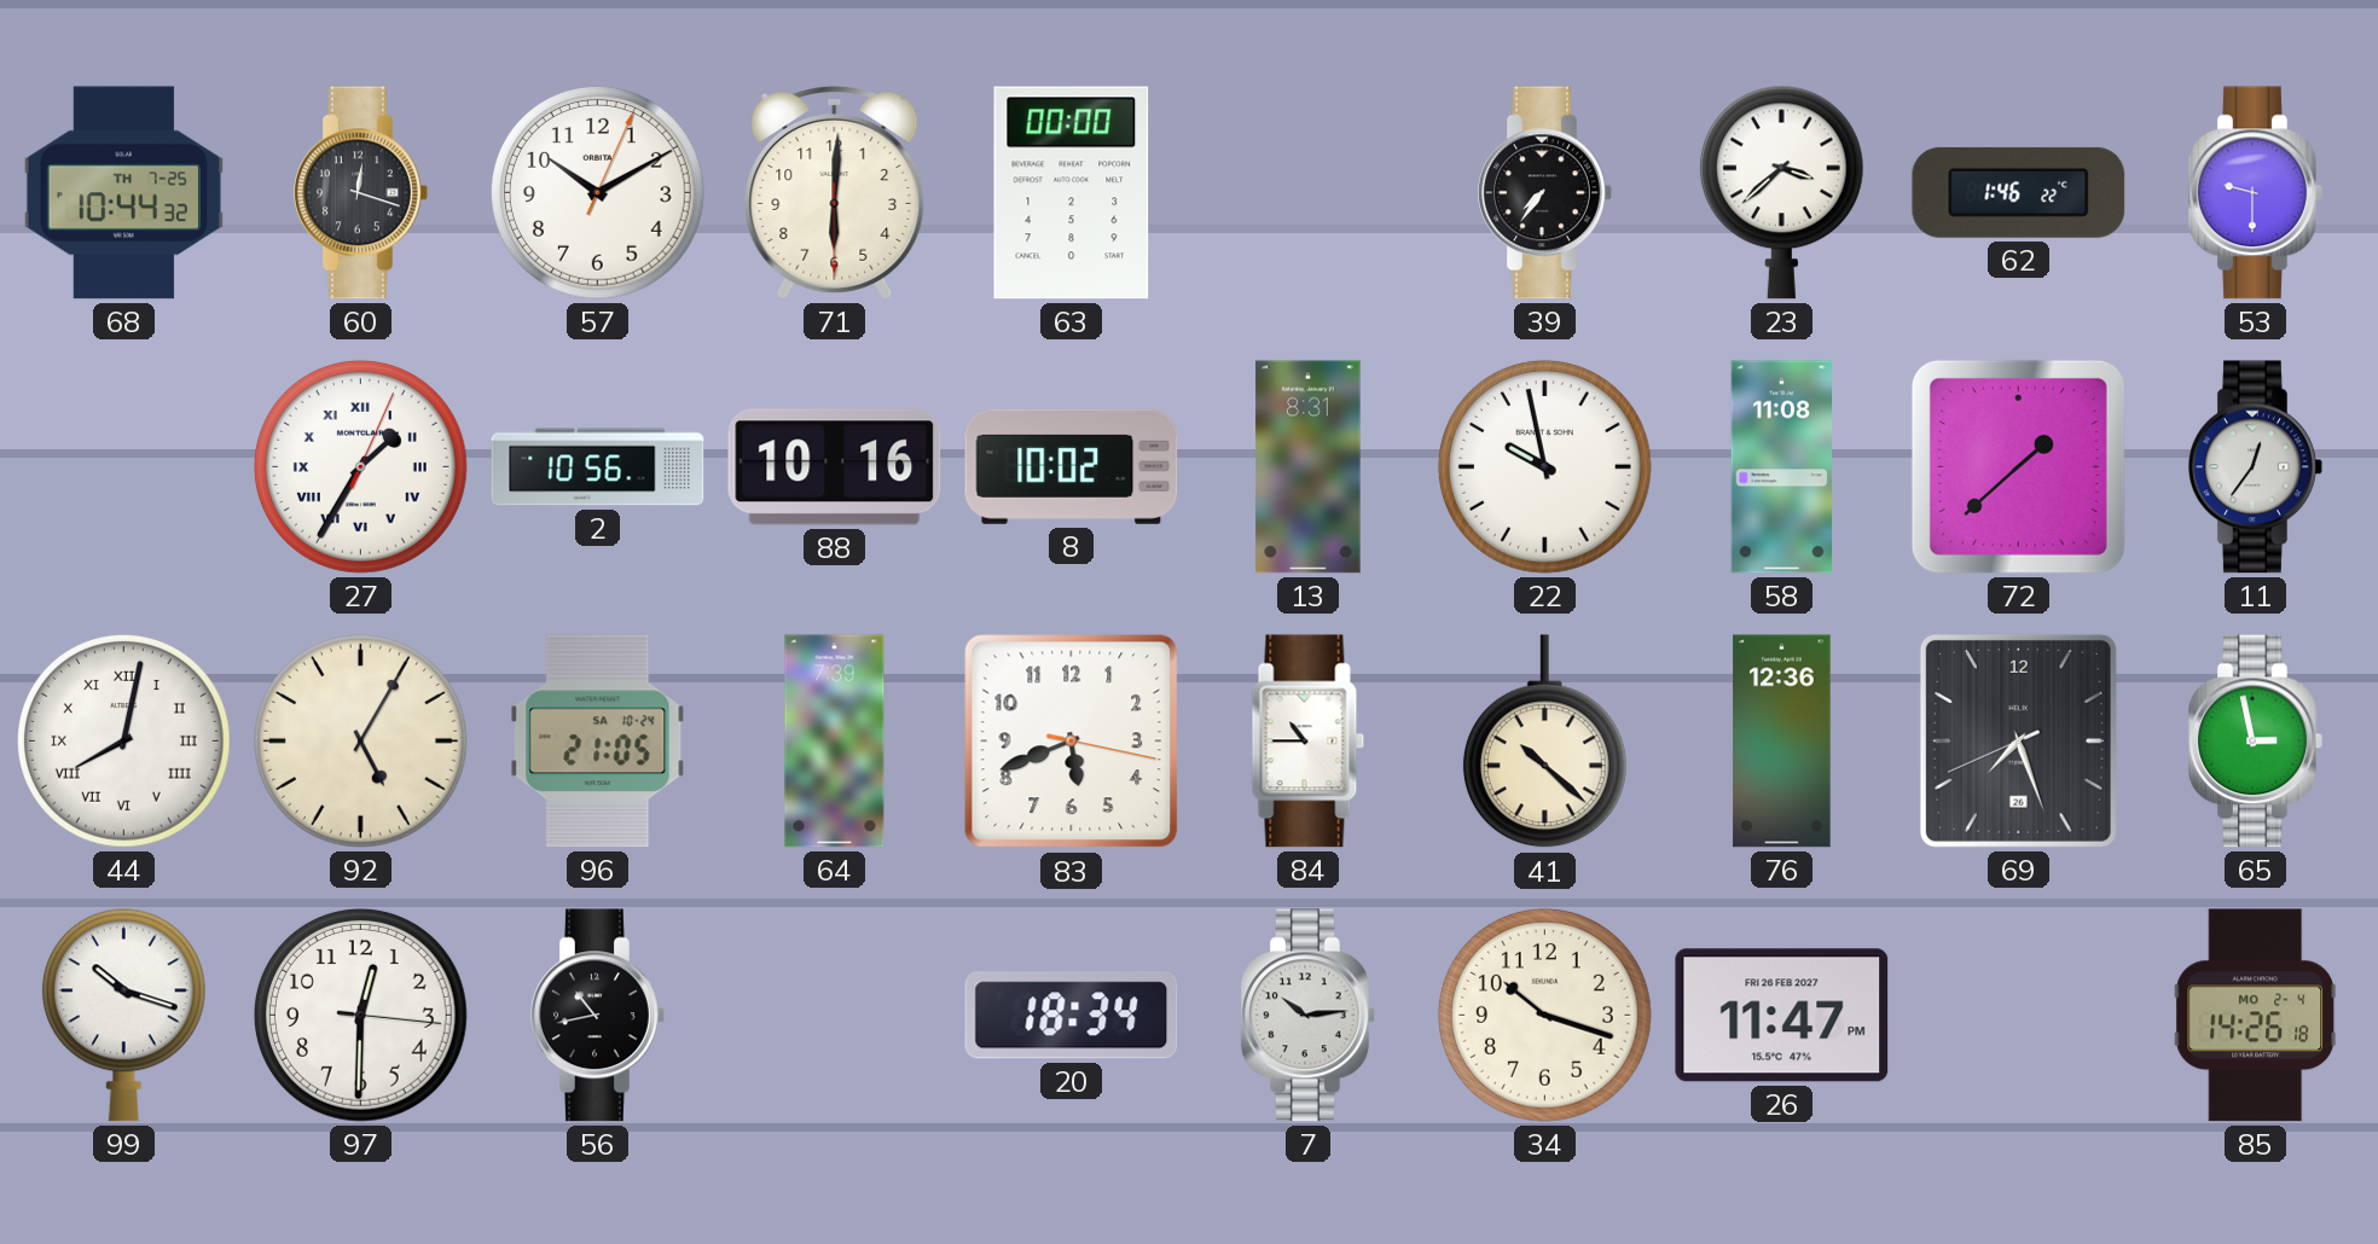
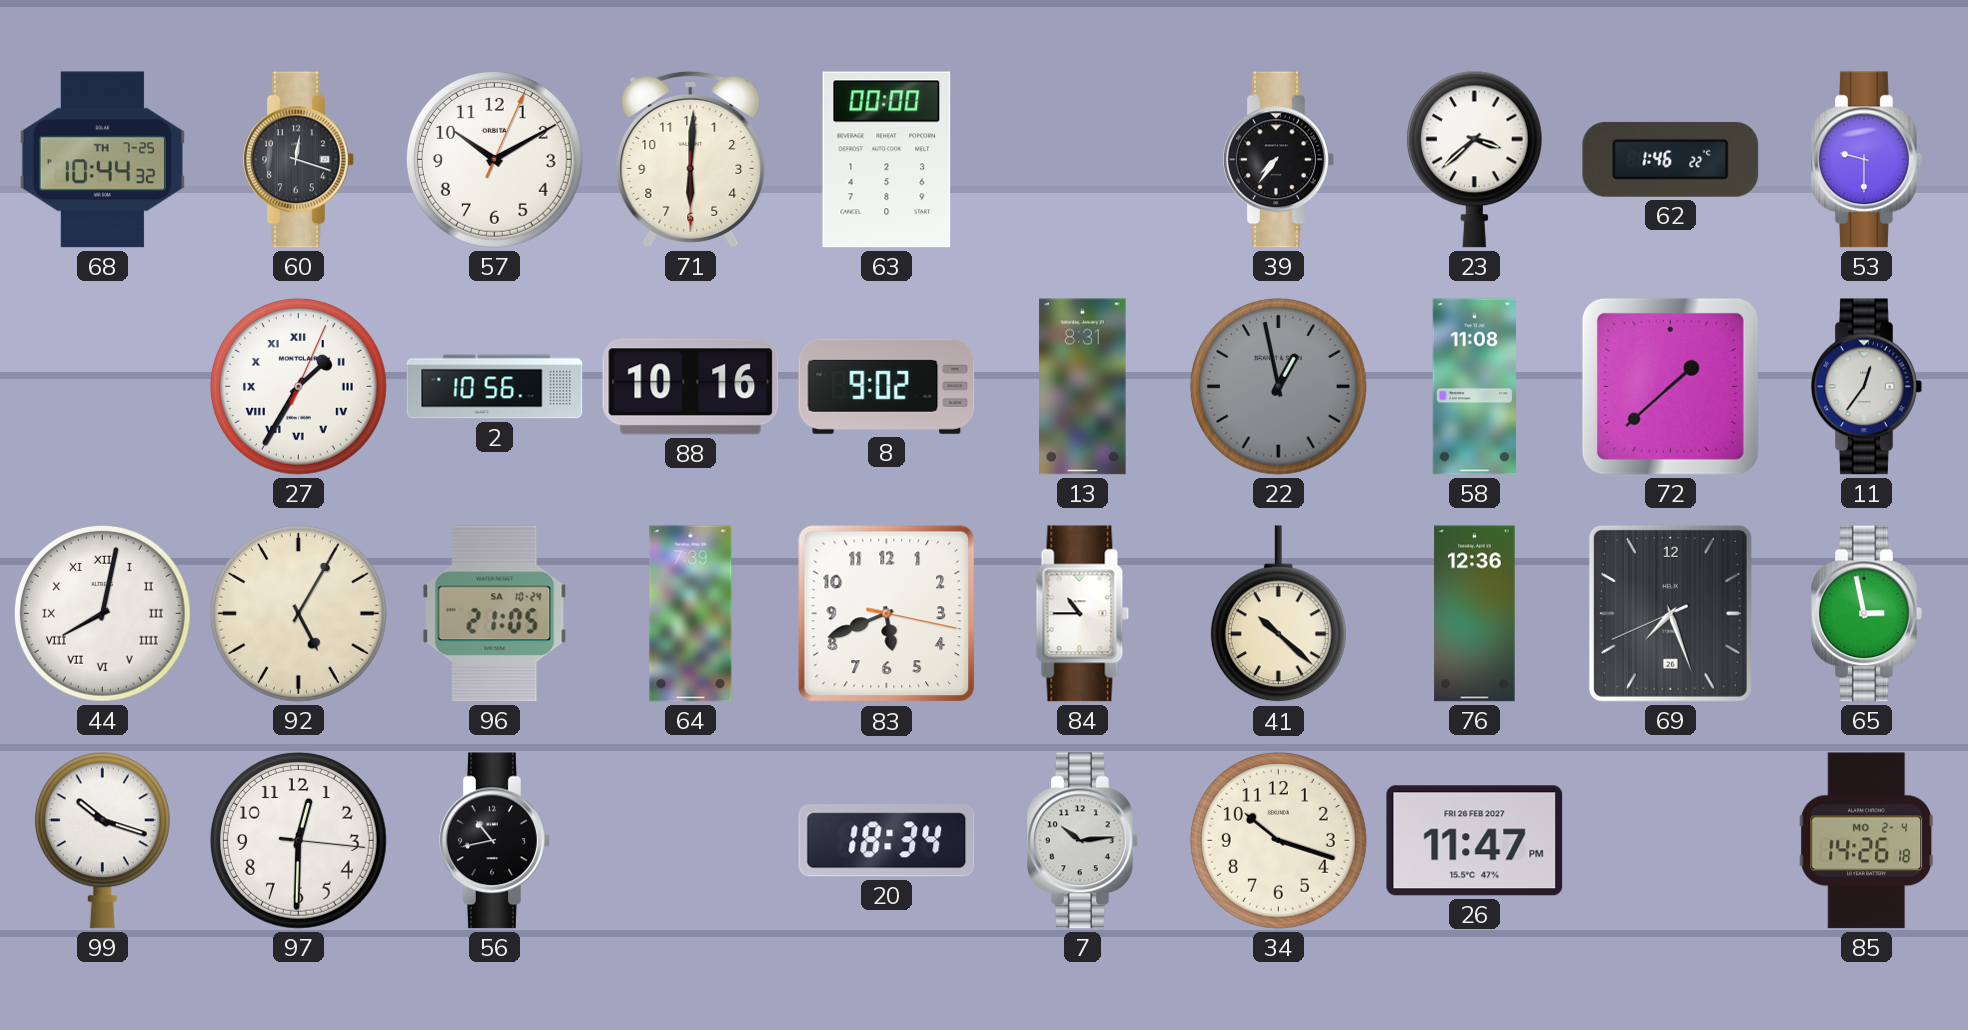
8: 10:02 -> 9:02 (887, 386)
22: 9:58 -> 12:58 (1278, 386)
22 dial: white -> grey (1278, 386)
